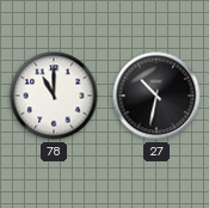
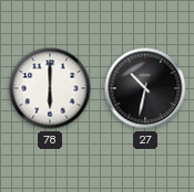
78: 11:00 -> 6:00 (50, 88)
